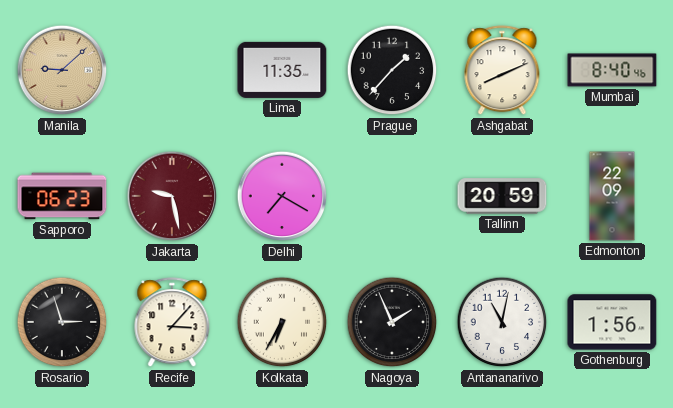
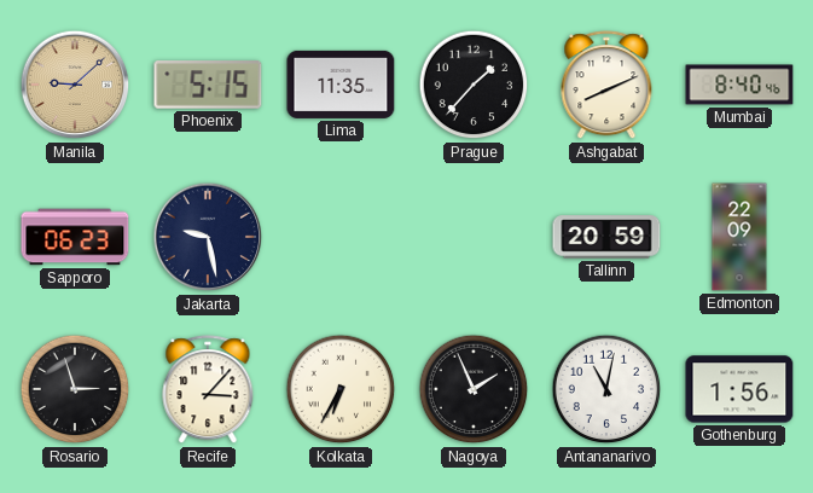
Phoenix: none -> 5:15 (208, 85)
Jakarta dial: burgundy -> navy (208, 237)
Delhi: 7:20 -> none (282, 196)
